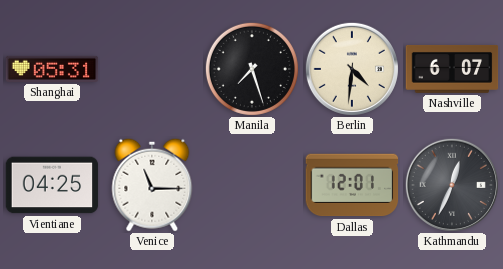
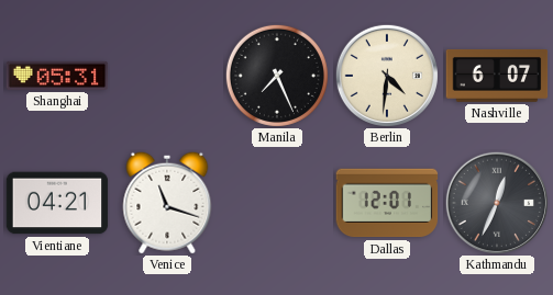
Manila: 7:27 -> 7:26 (277, 76)
Vientiane: 04:25 -> 04:21 (57, 203)
Venice: 11:15 -> 11:18 (167, 203)
